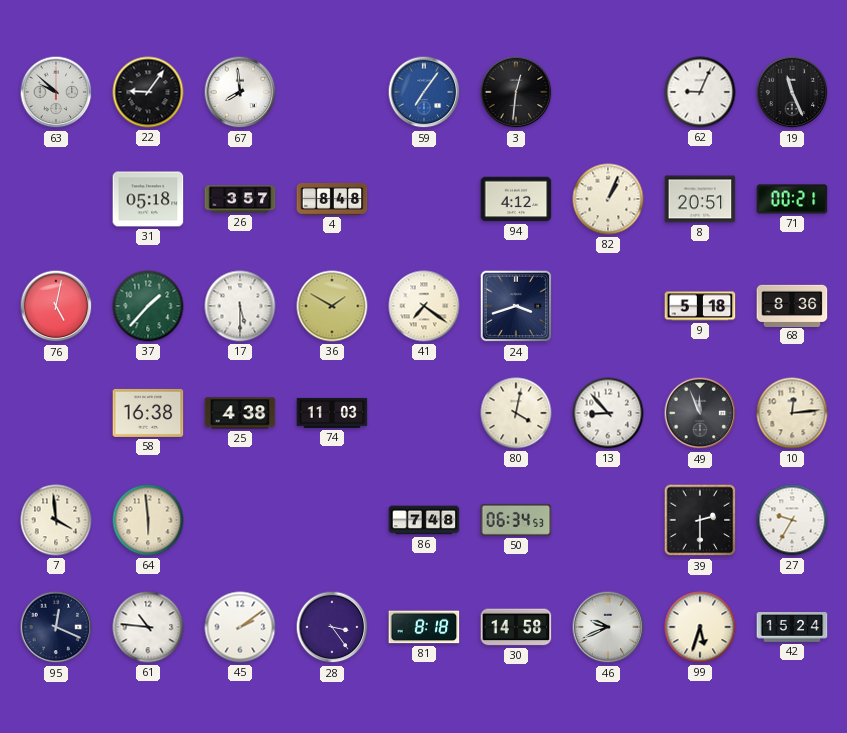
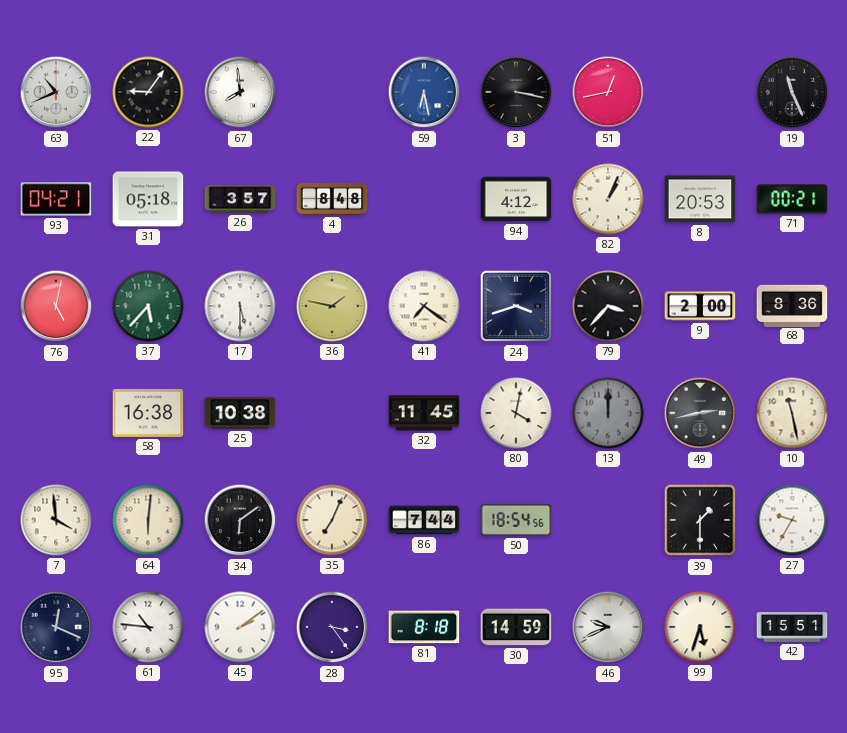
63: 9:52 -> 10:41 (56, 92)
59: 7:06 -> 6:28 (424, 92)
3: 12:31 -> 3:17 (516, 92)
51: none -> 12:43 (608, 92)
62: 9:04 -> none (700, 92)
93: none -> 04:21 (56, 199)
8: 20:51 -> 20:53 (700, 199)
37: 1:37 -> 5:37 (148, 306)
36: 1:50 -> 1:47 (332, 306)
79: none -> 3:37 (608, 306)
9: 5:18 -> 2:00 (700, 306)
25: 4:38 -> 10:38 (240, 413)
74: 11:03 -> none (332, 413)
32: none -> 11:45 (424, 413)
13: 8:53 -> 12:00 (608, 413)
13 dial: white -> grey (608, 413)
49: 11:56 -> 2:43 (700, 413)
10: 12:14 -> 11:28 (792, 413)
64: 5:59 -> 6:01 (148, 520)
34: none -> 6:09 (240, 520)
35: none -> 7:04 (332, 520)
86: 7:48 -> 7:44 (424, 520)
50: 06:34 -> 18:54 (516, 520)
39: 2:30 -> 1:30 (700, 520)
30: 14:58 -> 14:59 (516, 627)
42: 15:24 -> 15:51 (792, 627)
